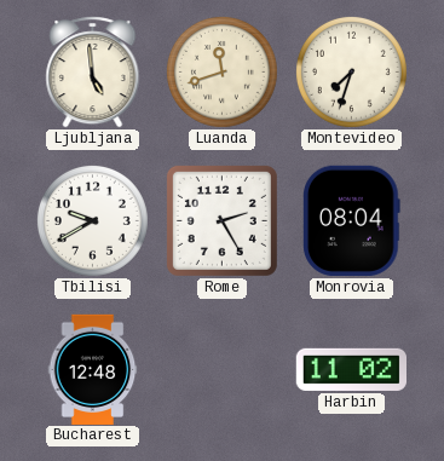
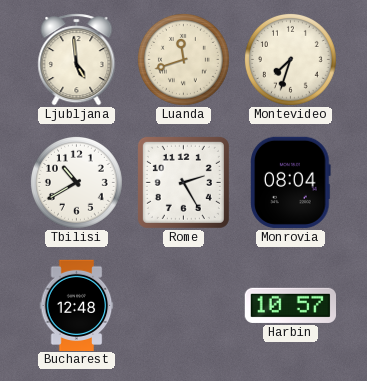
Tbilisi: 9:40 -> 10:40 (76, 182)
Harbin: 11:02 -> 10:57 (290, 305)
